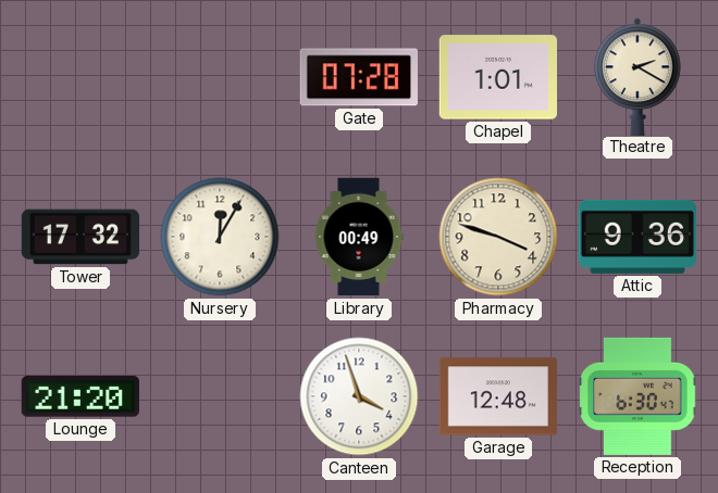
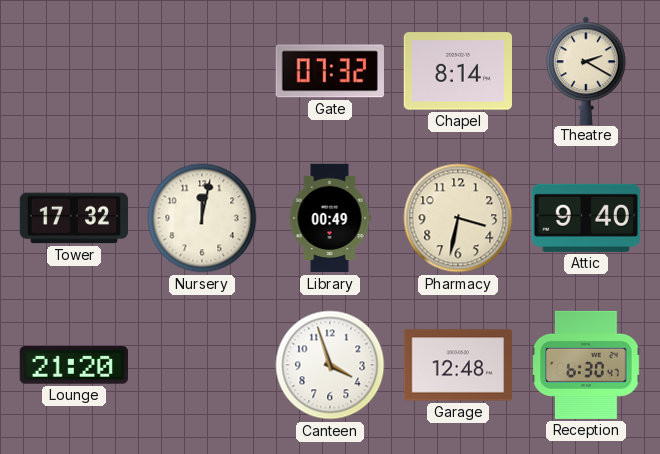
Gate: 07:28 -> 07:32 (330, 71)
Chapel: 1:01 -> 8:14 (457, 71)
Nursery: 12:05 -> 12:02 (202, 218)
Pharmacy: 3:48 -> 3:32 (458, 218)
Attic: 9:36 -> 9:40 (586, 218)
